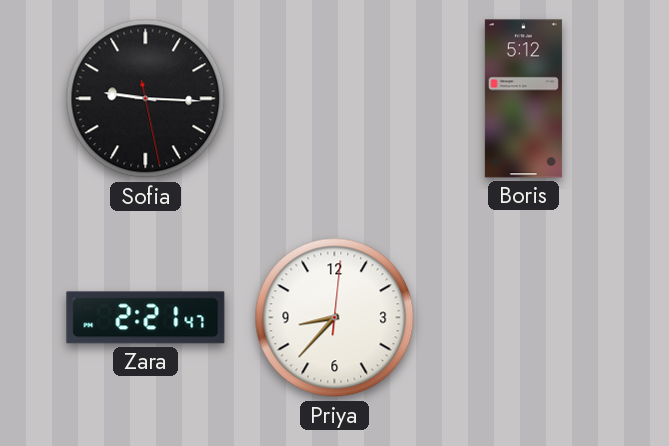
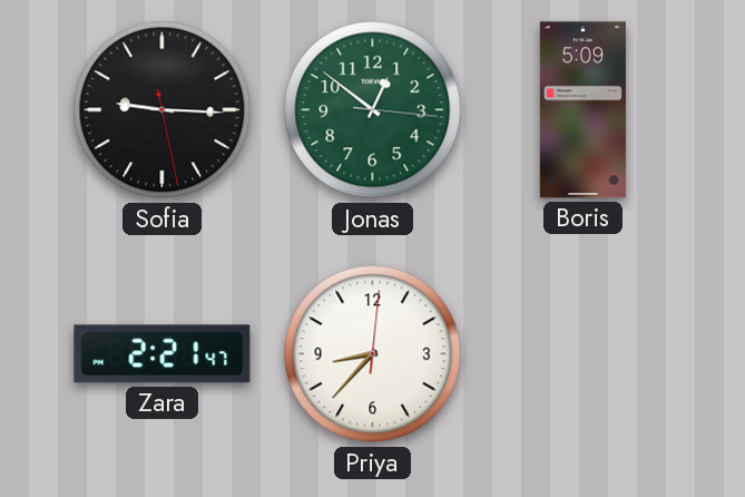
Jonas: none -> 12:51 (373, 110)
Boris: 5:12 -> 5:09 (582, 110)
